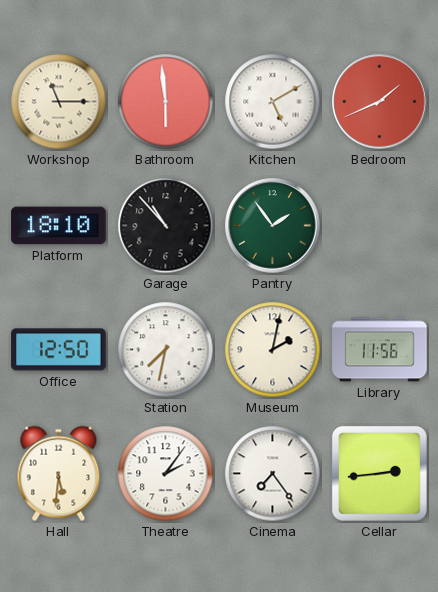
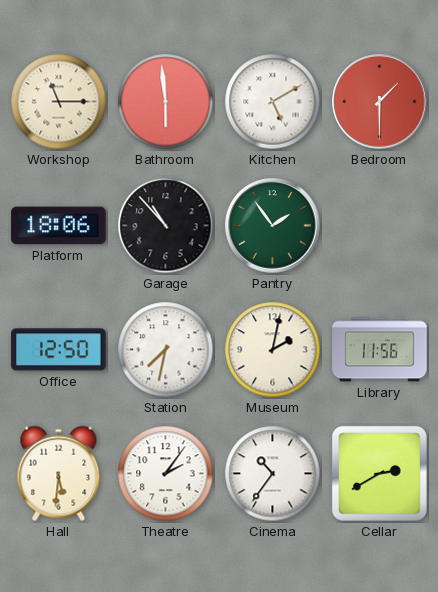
Bedroom: 1:41 -> 1:30 (380, 102)
Platform: 18:10 -> 18:06 (59, 226)
Cinema: 7:24 -> 10:36 (273, 474)
Cellar: 2:44 -> 2:40 (379, 473)
